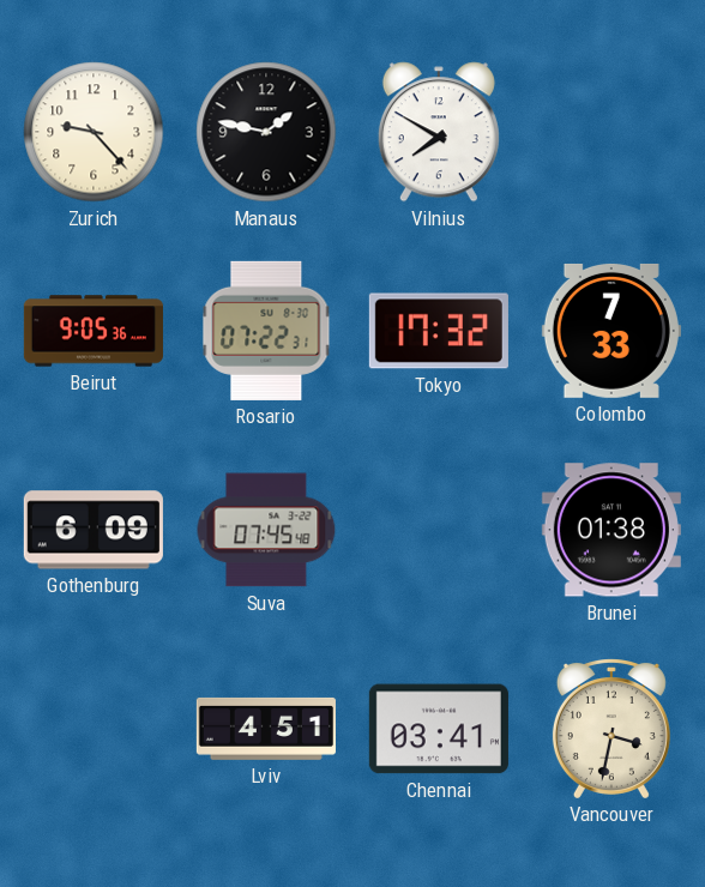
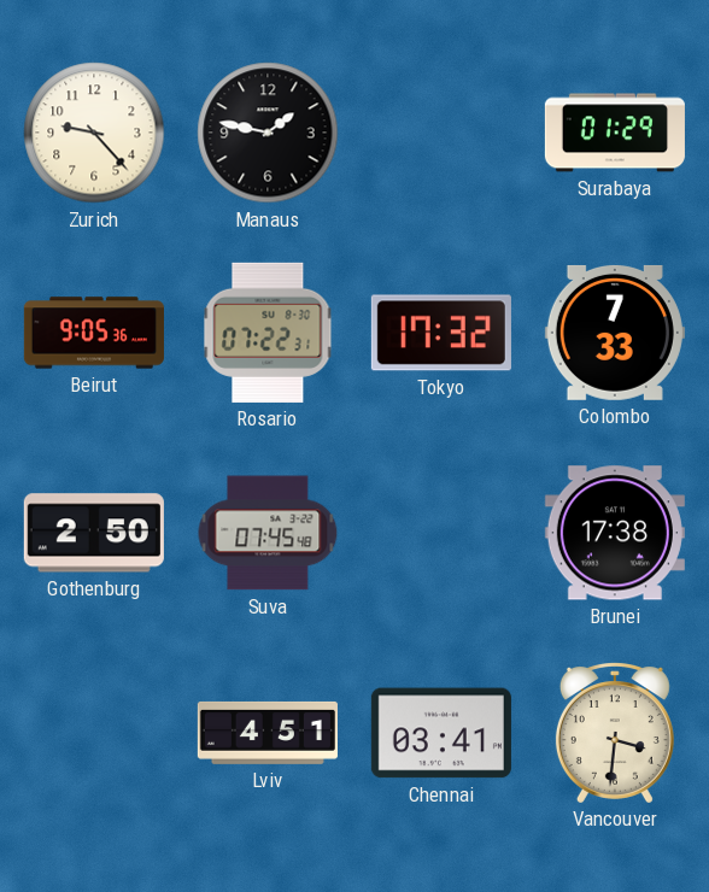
Vilnius: 7:50 -> none (439, 132)
Surabaya: none -> 01:29 (615, 133)
Gothenburg: 6:09 -> 2:50 (94, 533)
Brunei: 01:38 -> 17:38 (615, 533)
Vancouver: 3:32 -> 3:31 (615, 733)
